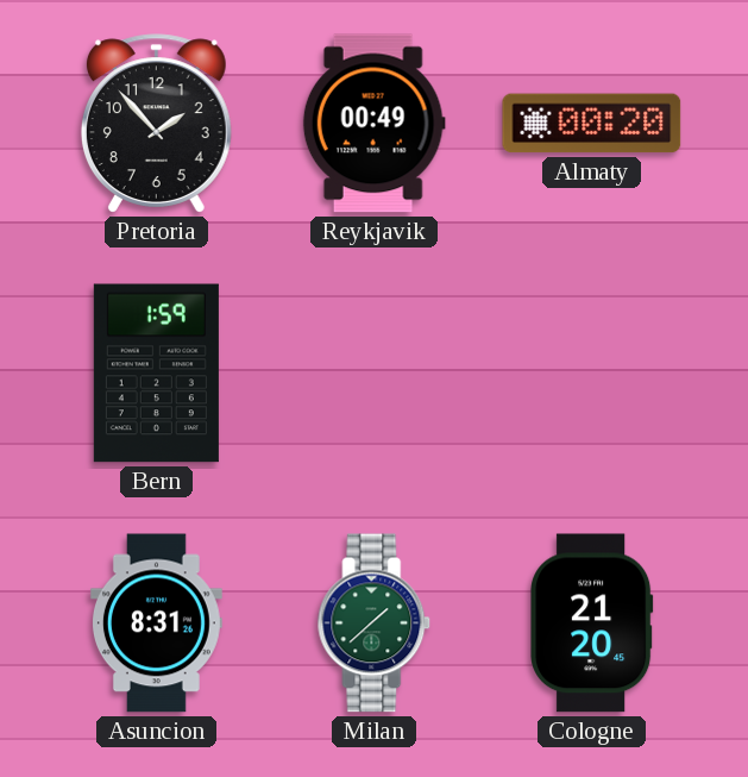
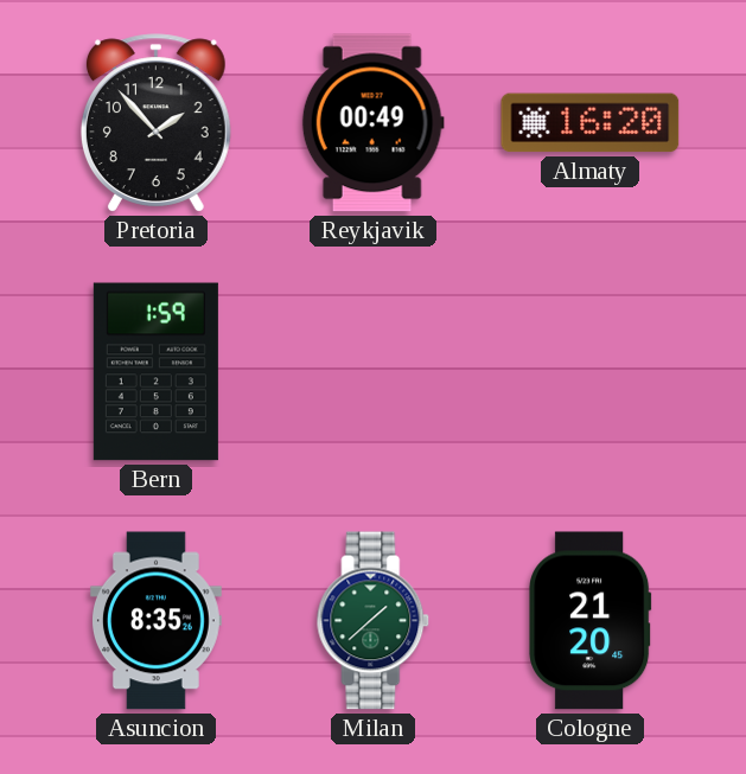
Almaty: 00:20 -> 16:20 (591, 123)
Asuncion: 8:31 -> 8:35 (155, 621)
